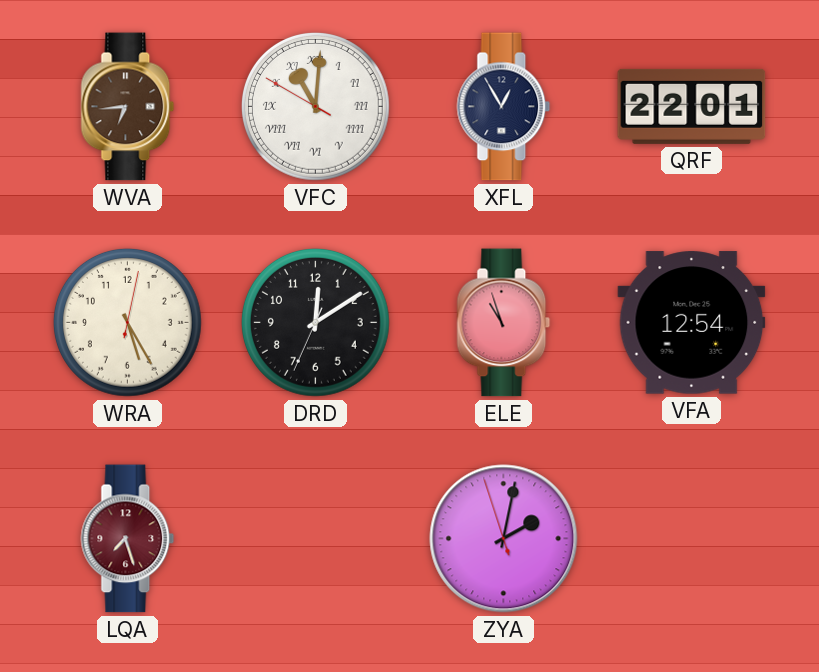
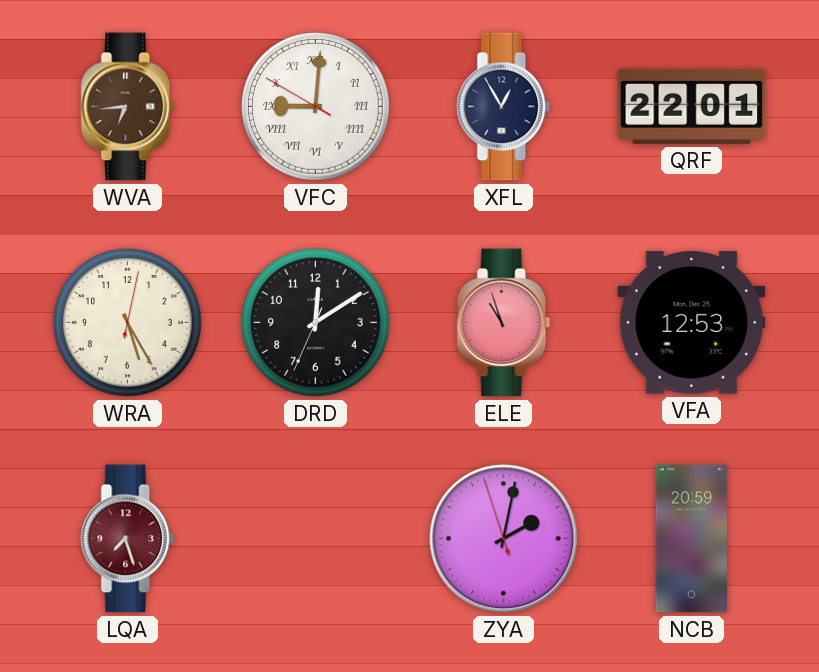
VFC: 11:00 -> 9:00 (315, 106)
VFA: 12:54 -> 12:53 (692, 323)
NCB: none -> 20:59 (692, 539)
